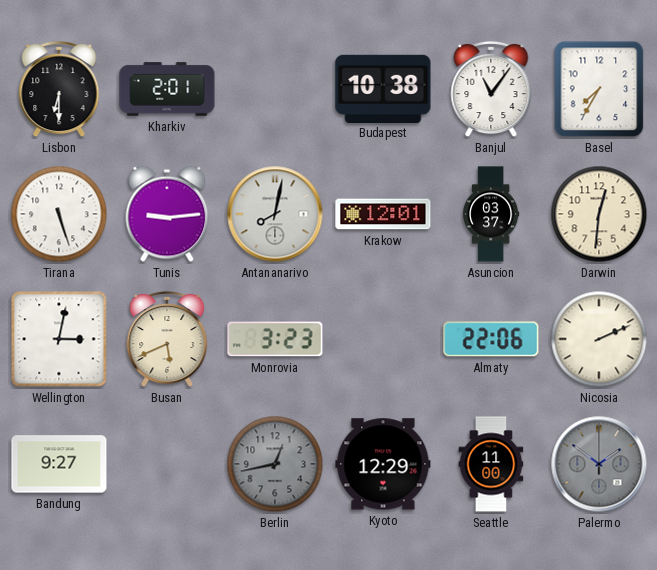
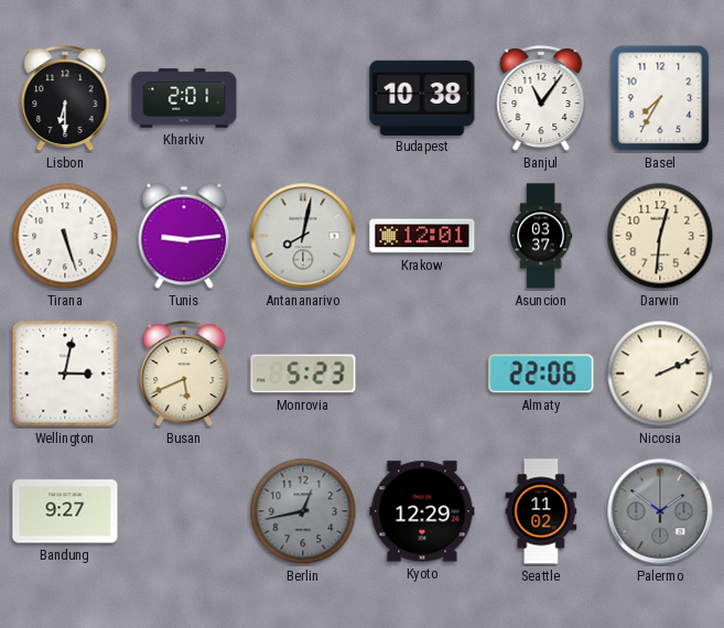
Monrovia: 3:23 -> 5:23 (303, 373)
Seattle: 11:00 -> 11:02 (541, 511)
